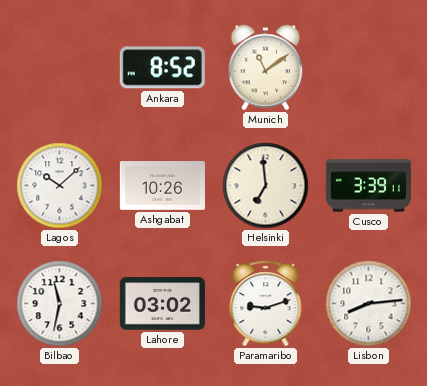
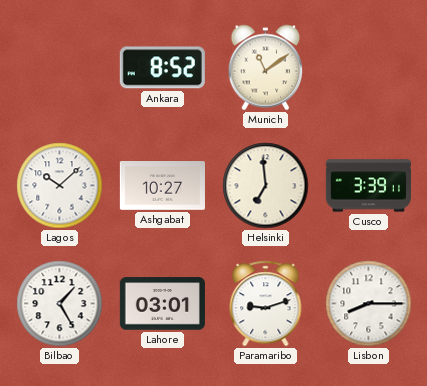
Ashgabat: 10:26 -> 10:27 (162, 186)
Bilbao: 11:32 -> 1:25 (60, 304)
Lahore: 03:02 -> 03:01 (162, 304)
Lisbon: 8:14 -> 8:15 (369, 304)
